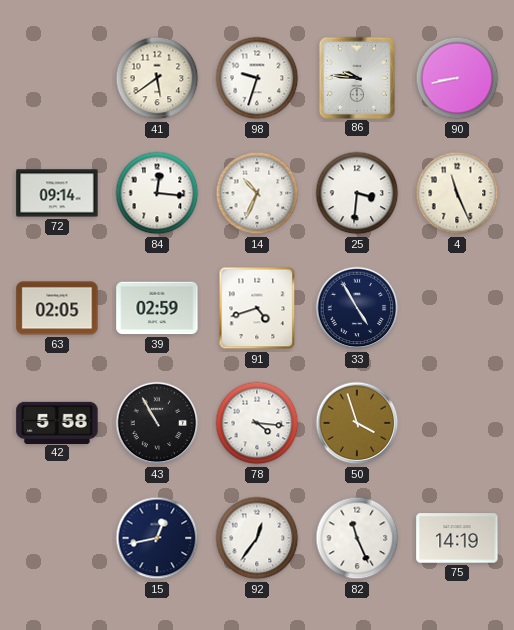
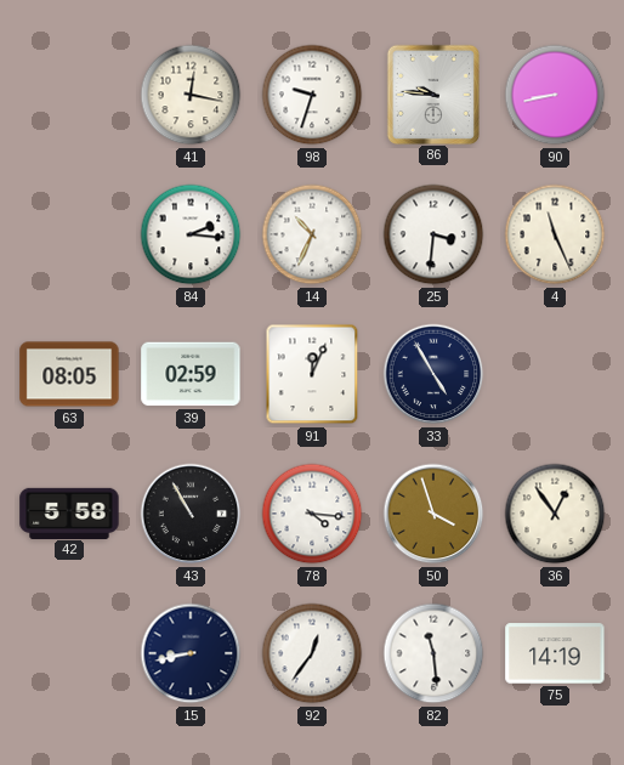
41: 5:39 -> 12:17 (191, 95)
72: 09:14 -> none (57, 193)
84: 12:16 -> 2:16 (191, 234)
63: 02:05 -> 08:05 (69, 374)
91: 4:42 -> 12:04 (312, 374)
36: none -> 12:54 (555, 514)
15: 12:43 -> 8:43 (191, 653)
82: 11:26 -> 11:29 (433, 653)
